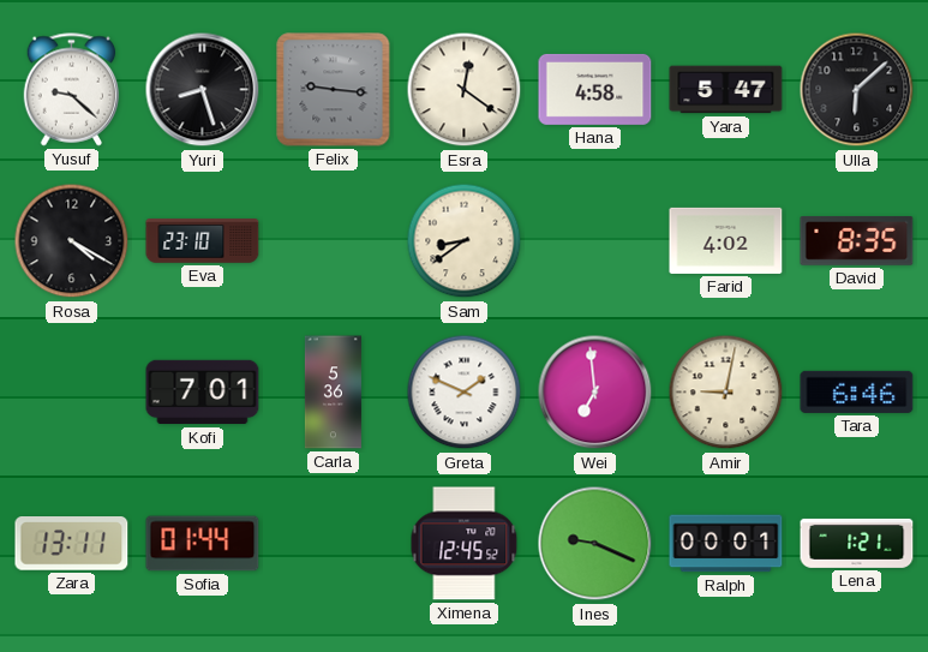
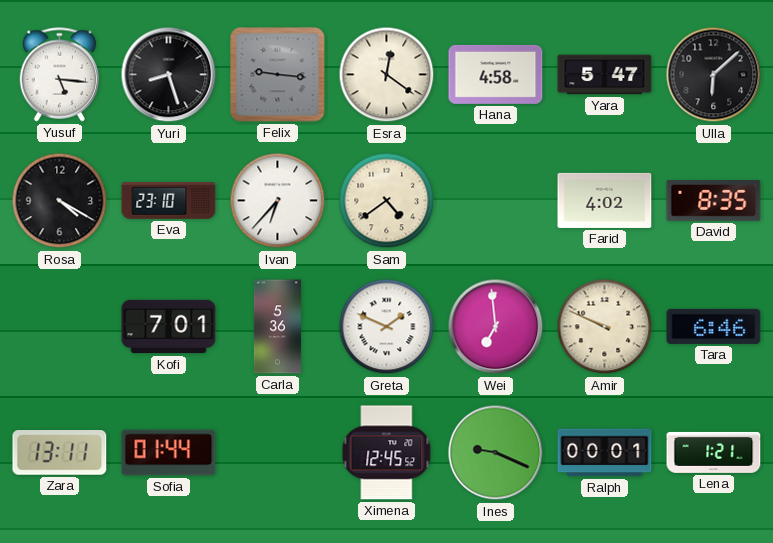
Yusuf: 9:22 -> 5:16 (60, 75)
Ivan: none -> 6:37 (278, 201)
Sam: 8:39 -> 4:39 (387, 201)
Amir: 9:02 -> 9:49 (605, 327)
